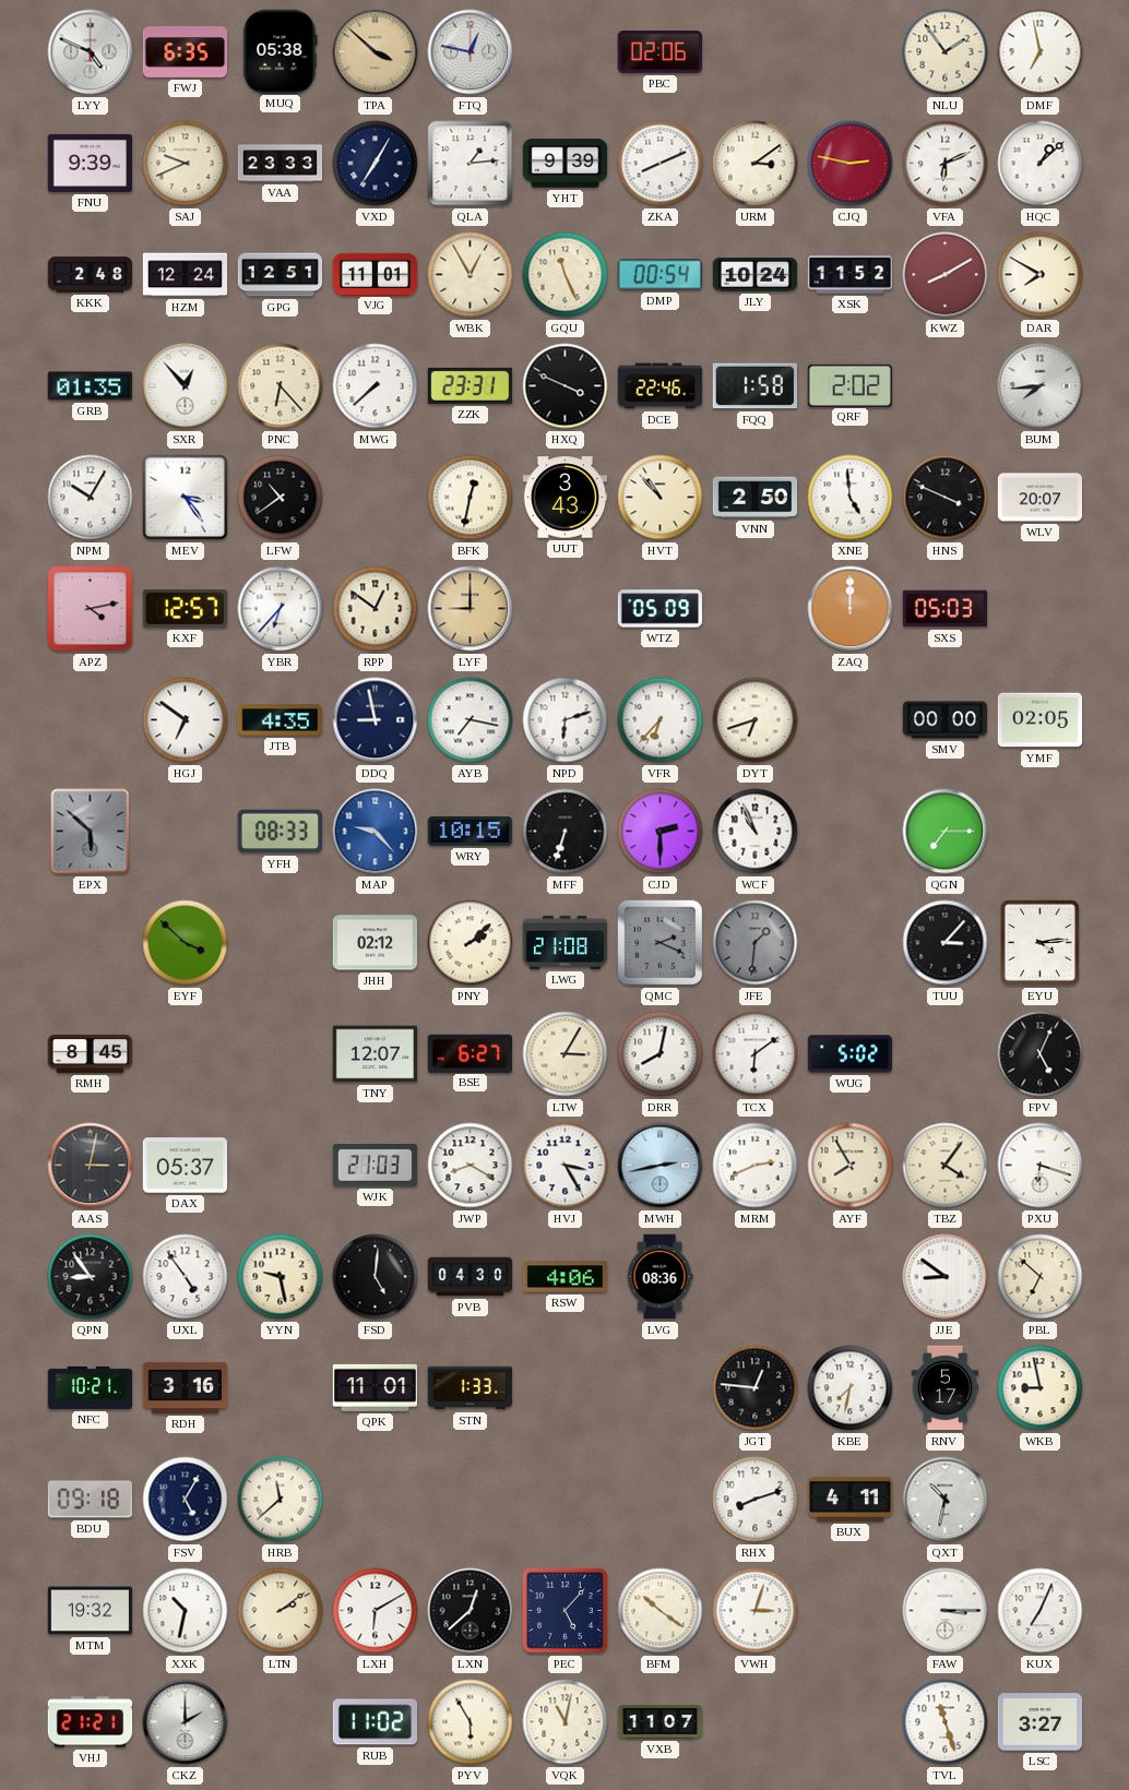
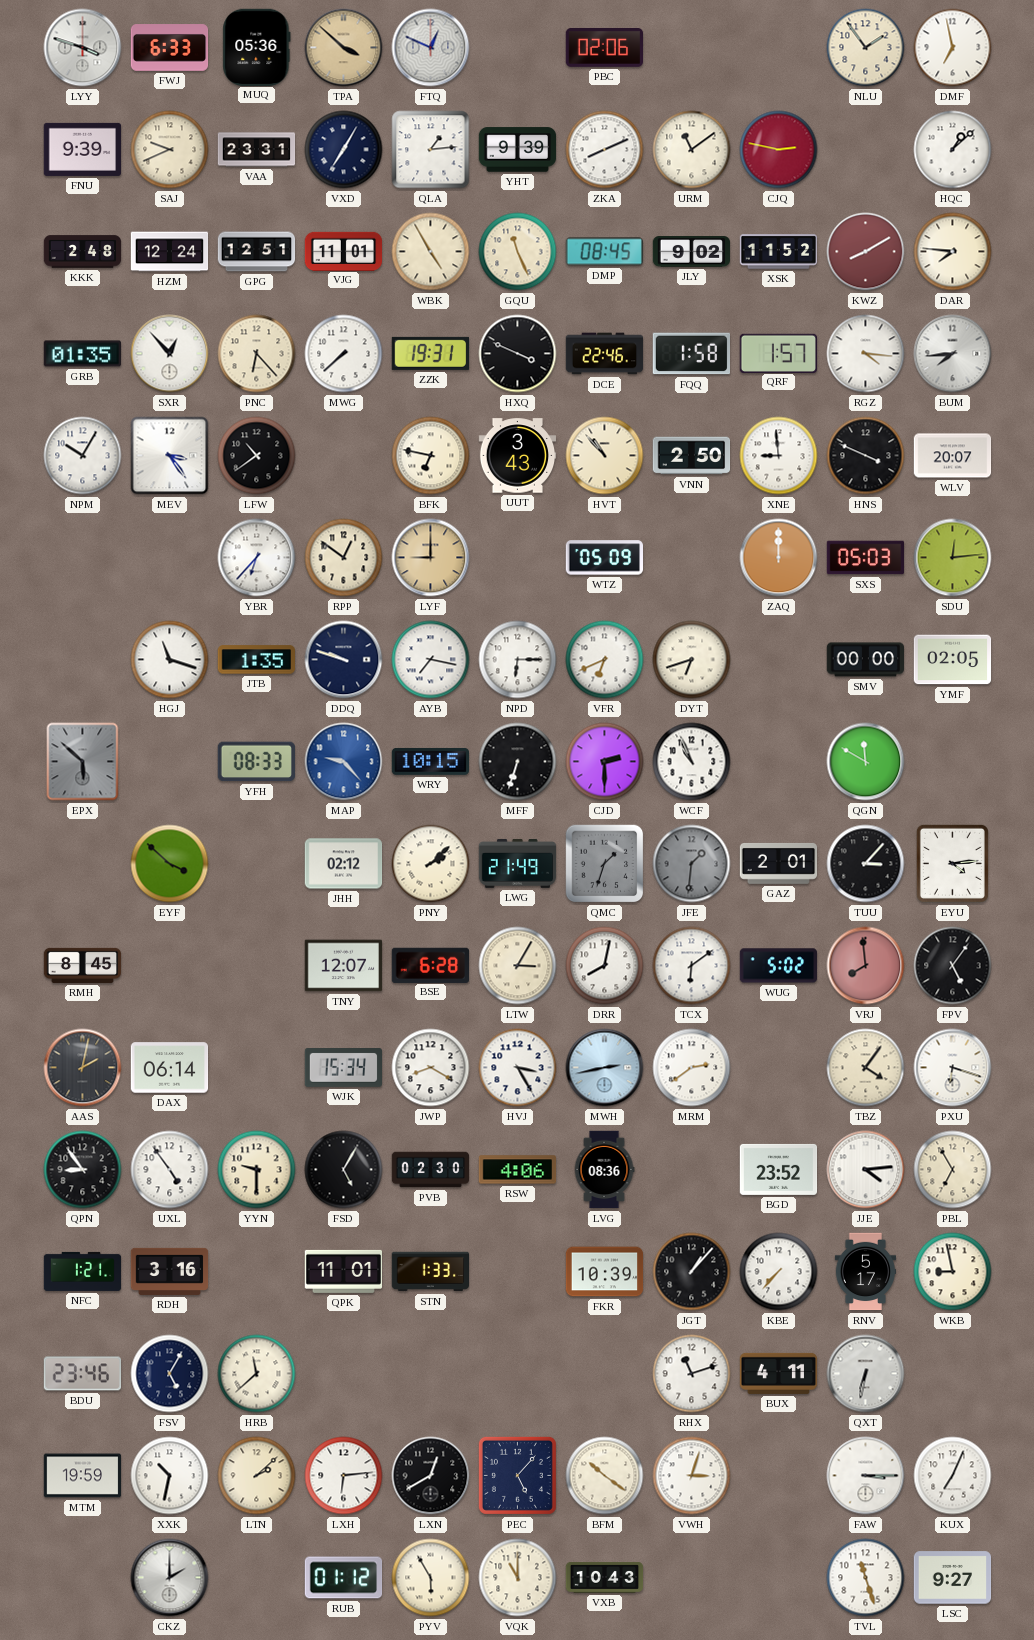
LYY: 4:49 -> 3:48 (83, 48)
FWJ: 6:35 -> 6:33 (170, 48)
MUQ: 05:38 -> 05:36 (257, 47)
FTQ: 12:47 -> 12:49 (431, 48)
VAA: 23:33 -> 23:31 (257, 150)
URM: 3:09 -> 11:09 (692, 150)
VFA: 6:11 -> none (946, 164)
WBK: 12:55 -> 4:55 (431, 252)
DMP: 00:54 -> 08:45 (604, 252)
JLY: 10:24 -> 9:02 (692, 252)
DAR: 7:50 -> 7:46 (953, 252)
ZZK: 23:31 -> 19:31 (430, 353)
QRF: 2:02 -> 1:57 (779, 353)
RGZ: none -> 4:16 (866, 354)
BFK: 12:32 -> 6:47 (431, 456)
XNE: 4:59 -> 8:59 (779, 456)
APZ: 4:13 -> none (91, 609)
KXF: 12:57 -> none (186, 609)
SDU: none -> 12:14 (953, 558)
HGJ: 6:51 -> 11:18 (170, 660)
JTB: 4:35 -> 1:35 (256, 660)
DDQ: 8:58 -> 9:48 (344, 660)
NPD: 6:12 -> 6:15 (518, 660)
VFR: 6:37 -> 6:41 (605, 660)
QGN: 7:15 -> 11:50 (866, 762)
LWG: 21:08 -> 21:49 (518, 863)
QMC: 2:19 -> 1:33 (605, 864)
GAZ: none -> 2:01 (779, 863)
BSE: 6:27 -> 6:28 (430, 965)
VRJ: none -> 7:59 (866, 966)
FPV: 5:04 -> 5:06 (953, 966)
AAS: 3:02 -> 2:02 (83, 1068)
DAX: 05:37 -> 06:14 (170, 1068)
WJK: 21:03 -> 15:34 (344, 1068)
MRM: 2:41 -> 2:39 (692, 1068)
AYF: 7:55 -> none (851, 1166)
YYN: 9:28 -> 9:30 (257, 1170)
FSD: 5:01 -> 5:05 (344, 1170)
PVB: 04:30 -> 02:30 (431, 1170)
BGD: none -> 23:52 (779, 1169)
JJE: 8:51 -> 4:14 (866, 1170)
PBL: 6:52 -> 6:55 (953, 1170)
NFC: 10:21 -> 1:21 (83, 1271)
FKR: none -> 10:39 (605, 1272)
JGT: 12:46 -> 1:07 (692, 1272)
KBE: 7:32 -> 7:37 (779, 1272)
BDU: 09:18 -> 23:46 (83, 1374)
RHX: 8:12 -> 11:12 (692, 1374)
QXT: 10:32 -> 6:32 (866, 1374)
MTM: 19:32 -> 19:59 (83, 1476)
LTN: 2:09 -> 2:08 (257, 1476)
LXH: 6:10 -> 6:14 (344, 1476)
LXN: 12:38 -> 12:40 (431, 1476)
VHJ: 21:21 -> none (91, 1722)
RUB: 11:02 -> 01:12 (344, 1578)
VQK: 11:02 -> 11:00 (518, 1578)
VXB: 11:07 -> 10:43 (605, 1578)
LSC: 3:27 -> 9:27 (953, 1578)
